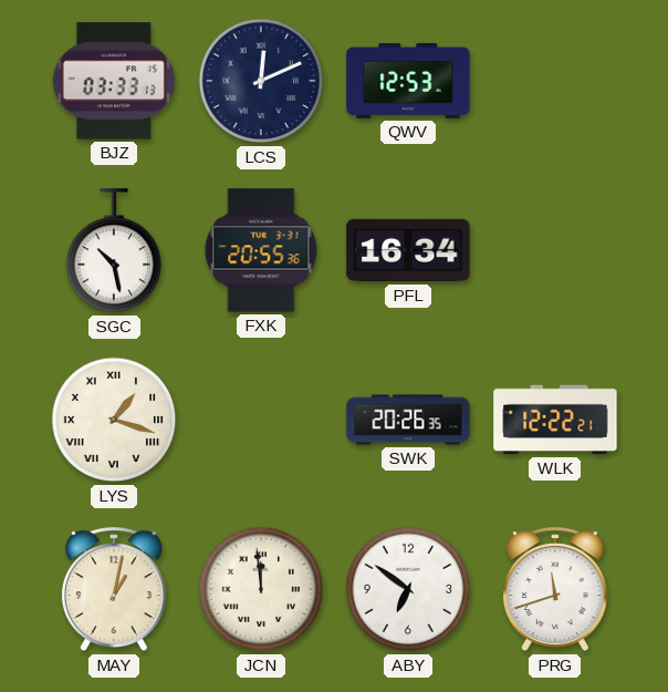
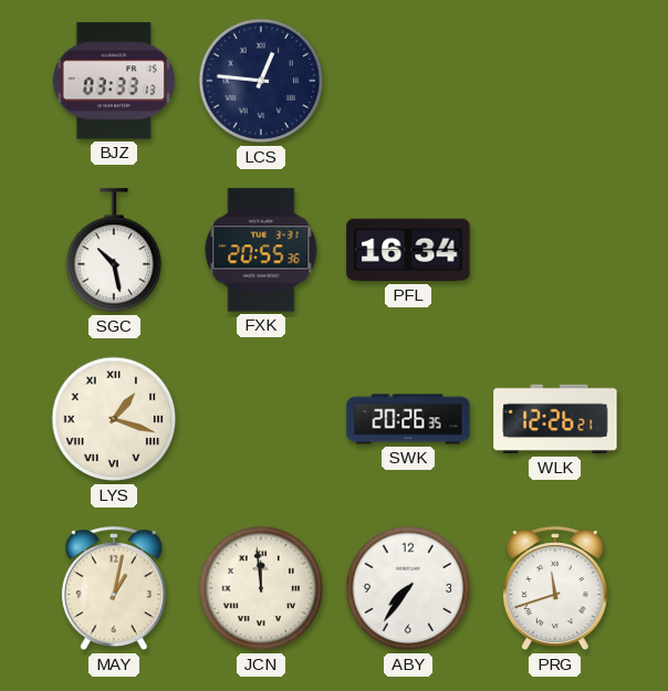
LCS: 12:11 -> 12:46 (261, 81)
QWV: 12:53 -> none (408, 81)
WLK: 12:22 -> 12:26 (555, 419)
ABY: 6:51 -> 7:36 (408, 588)
